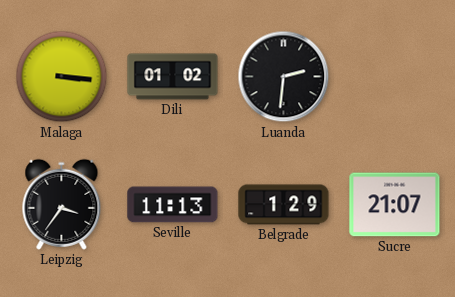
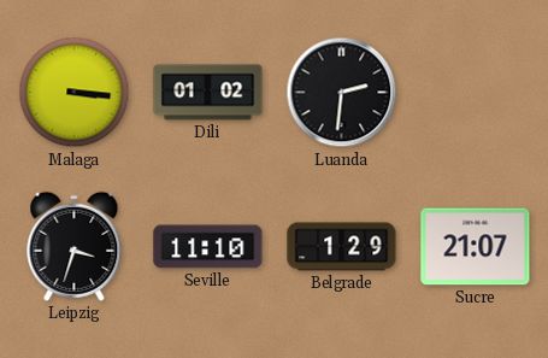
Leipzig: 3:36 -> 3:33 (75, 246)
Seville: 11:13 -> 11:10 (208, 247)
